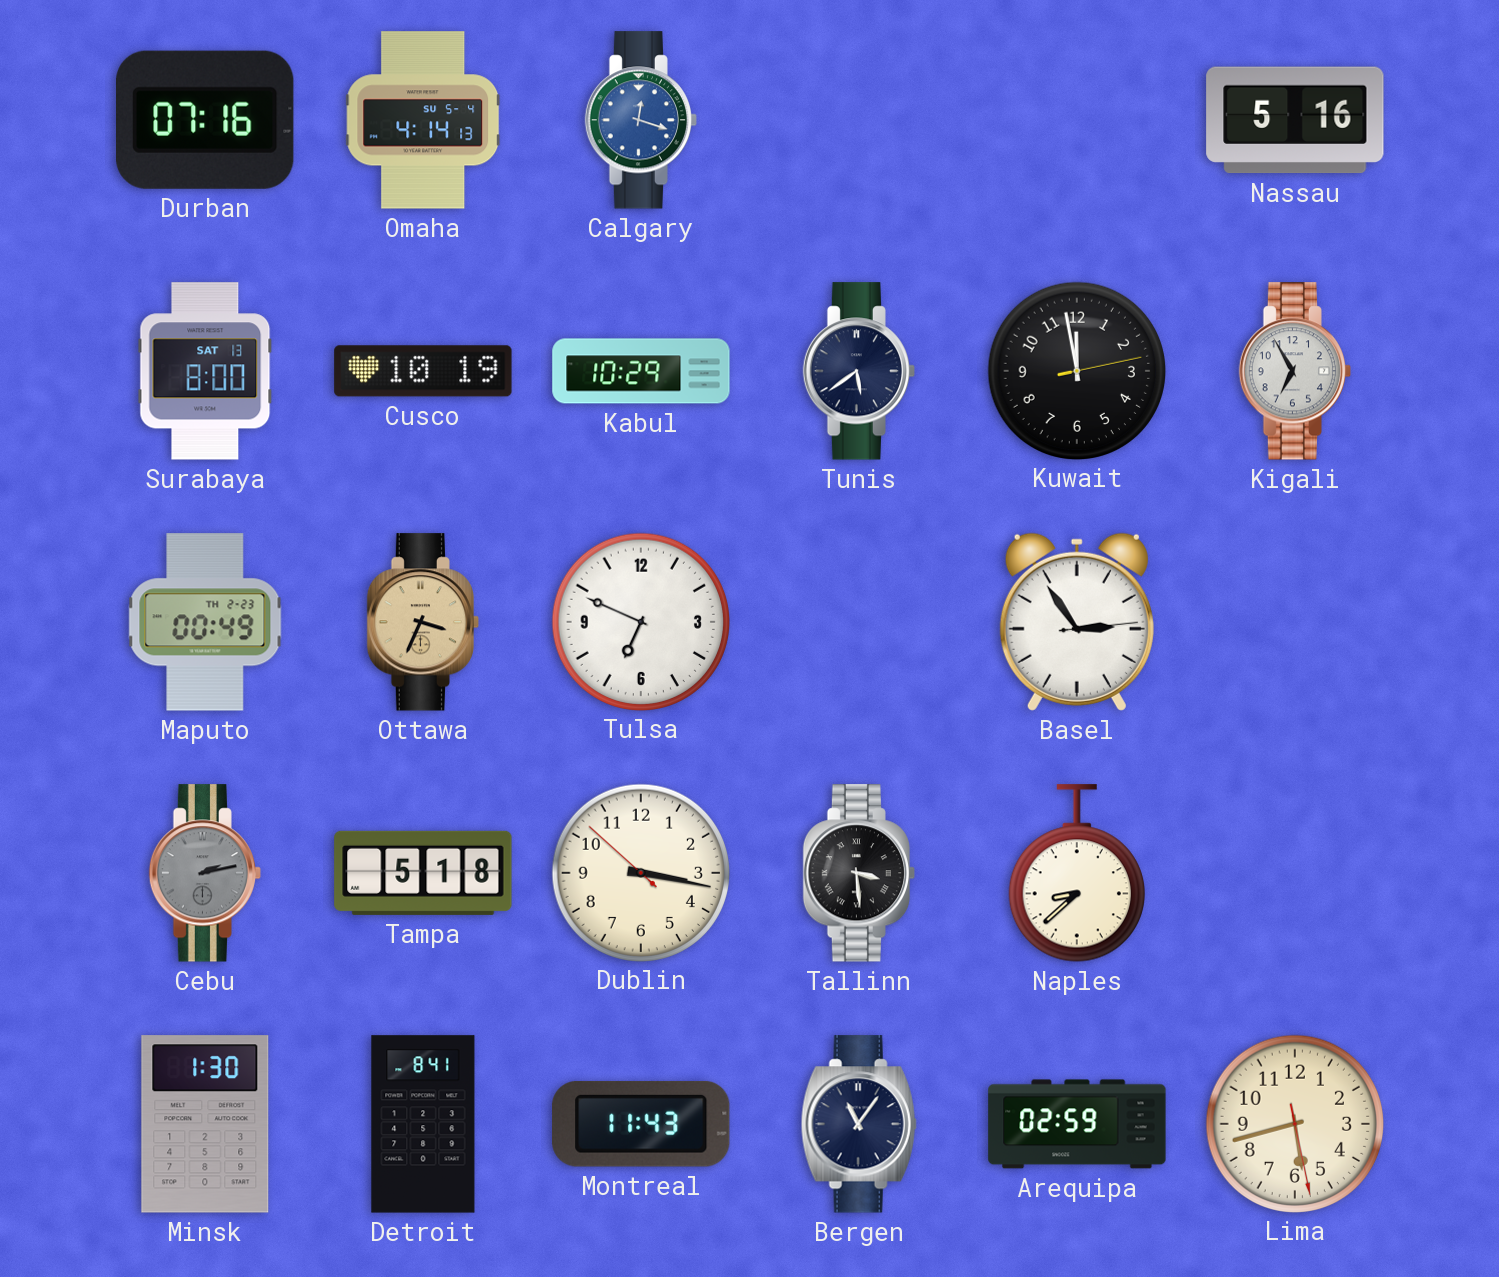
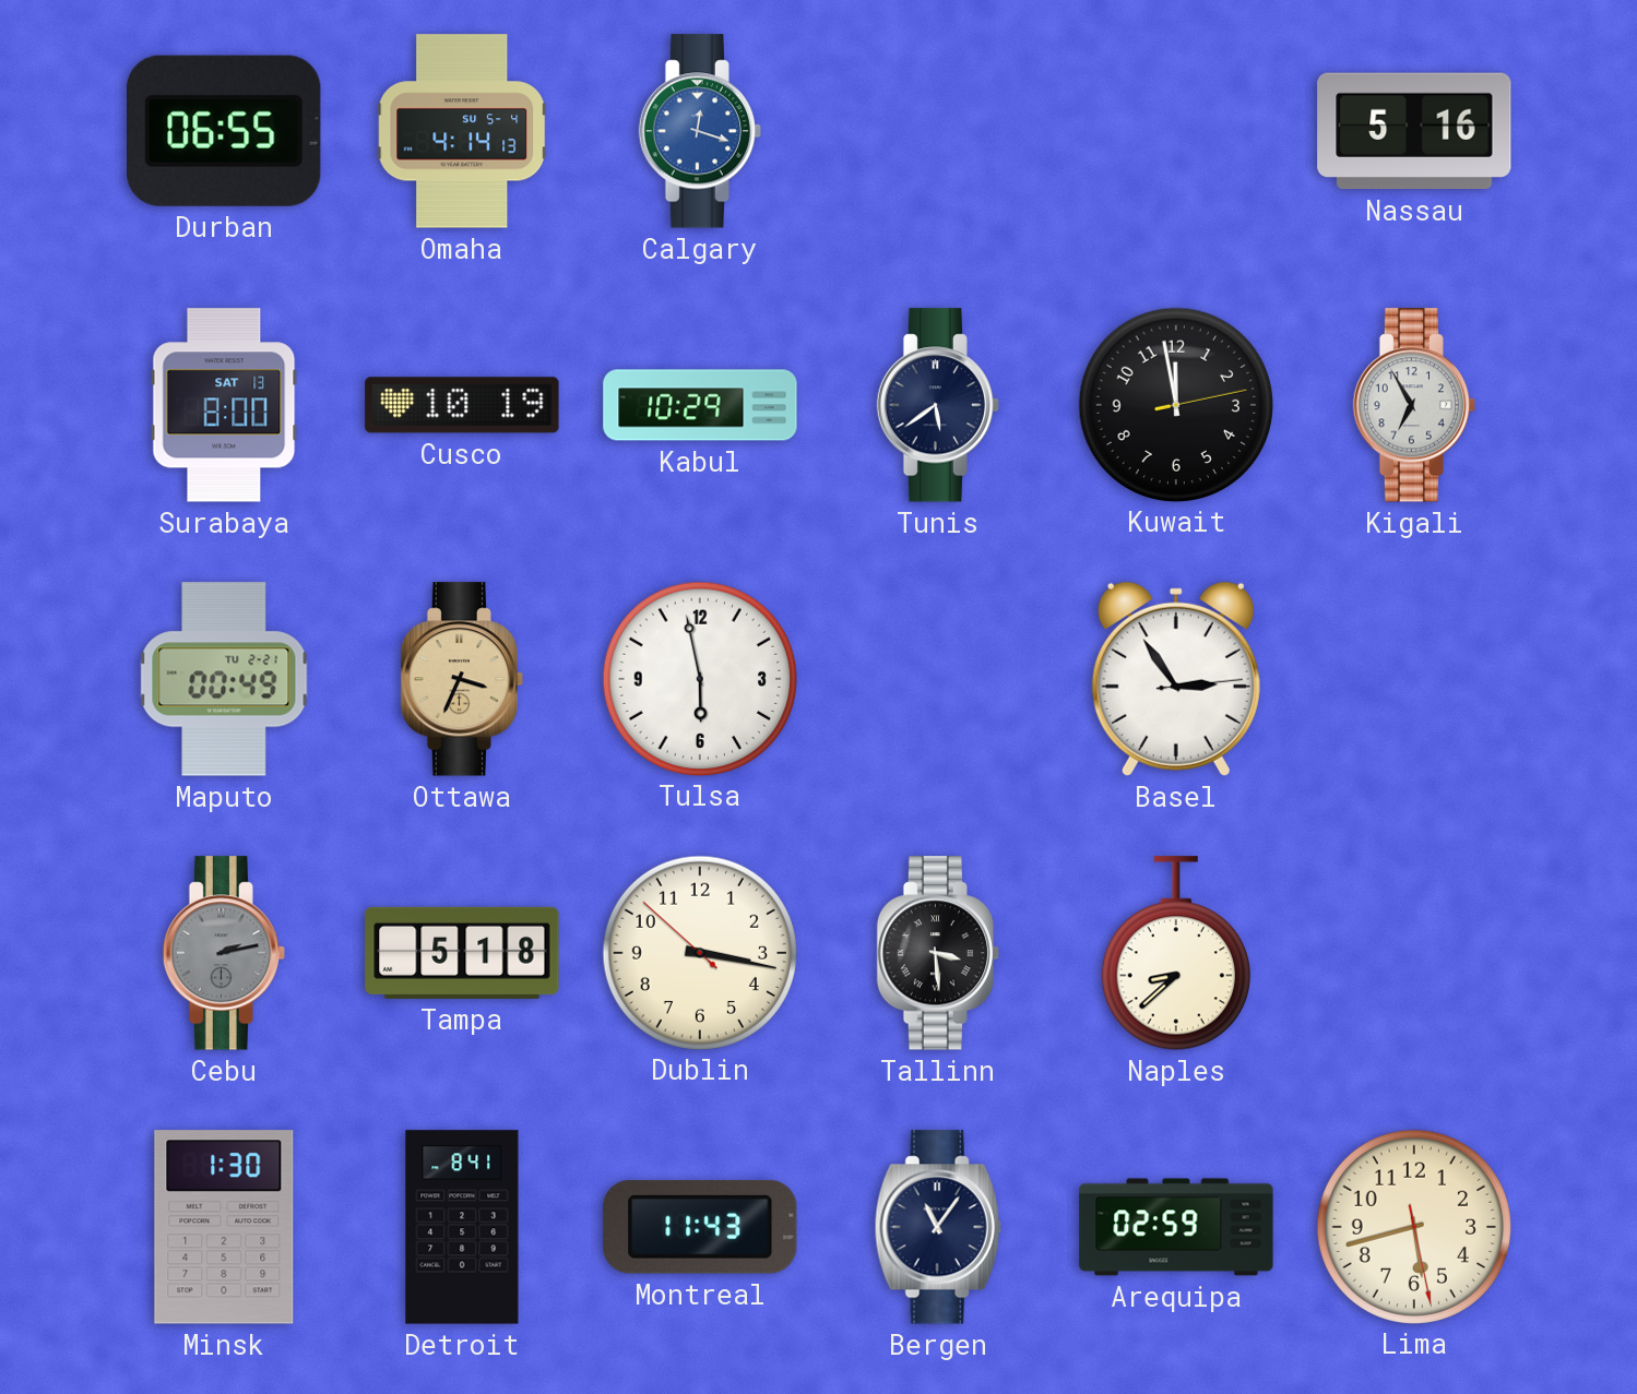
Durban: 07:16 -> 06:55 (225, 131)
Maputo date: TH 2-23 -> TU 2-21 (224, 679)
Tulsa: 6:49 -> 5:58 (699, 678)
